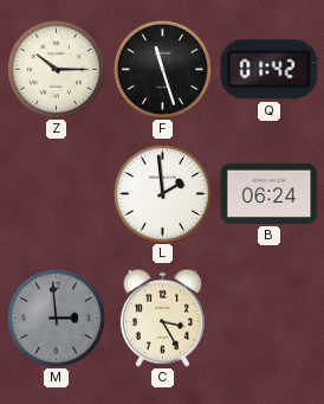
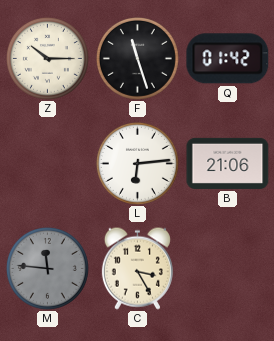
L: 1:59 -> 6:14 (137, 163)
B: 06:24 -> 21:06 (228, 163)
M: 2:59 -> 11:46 (47, 268)
